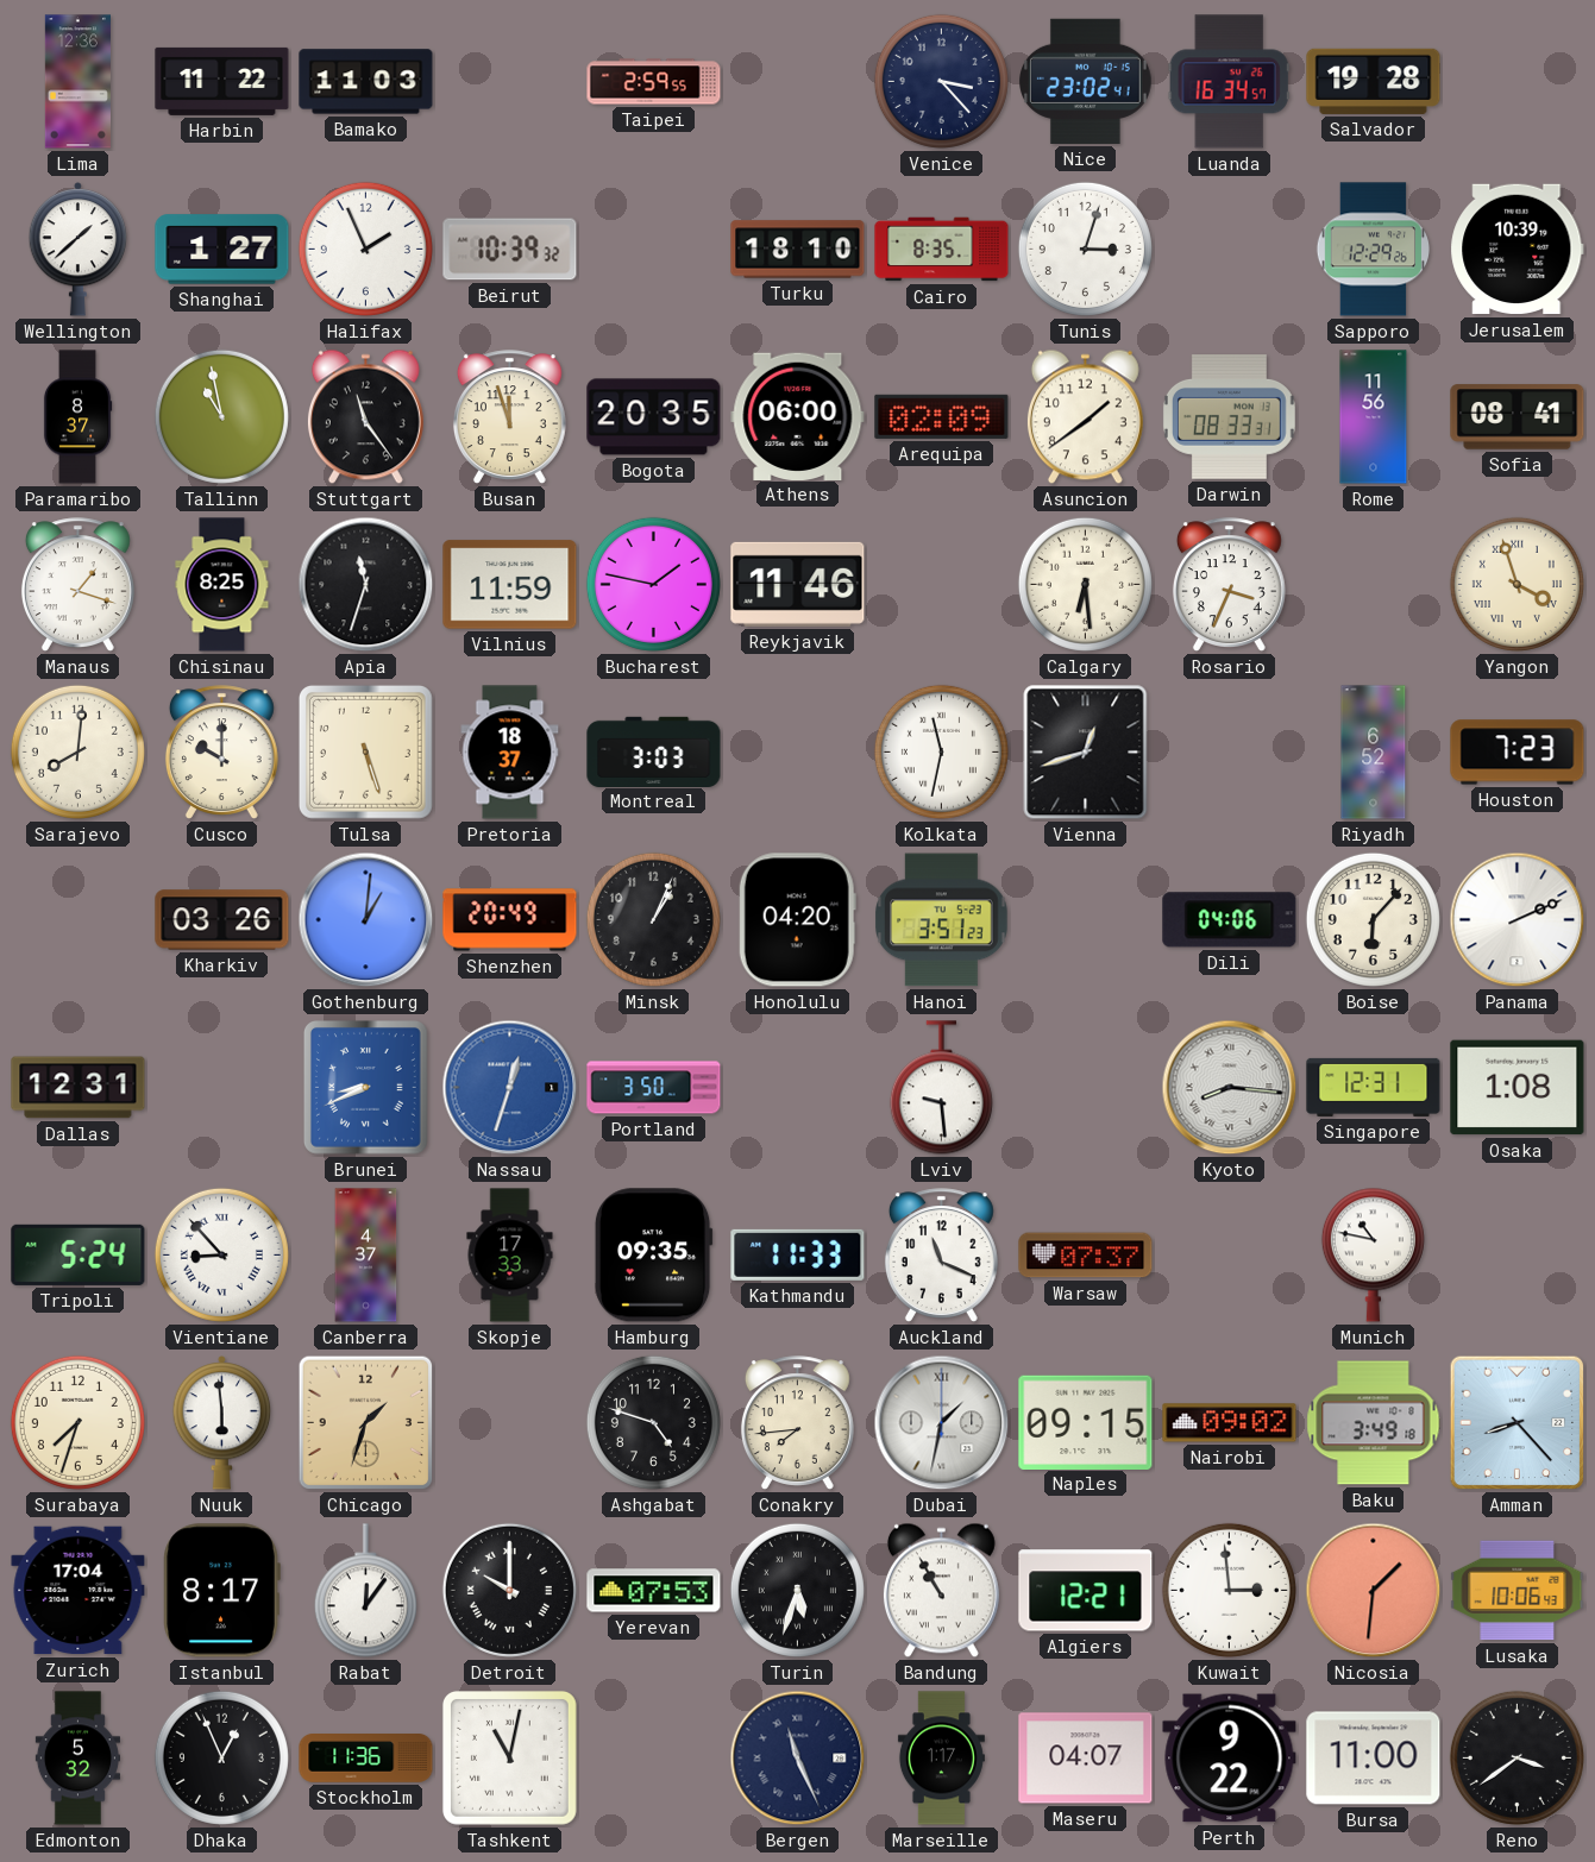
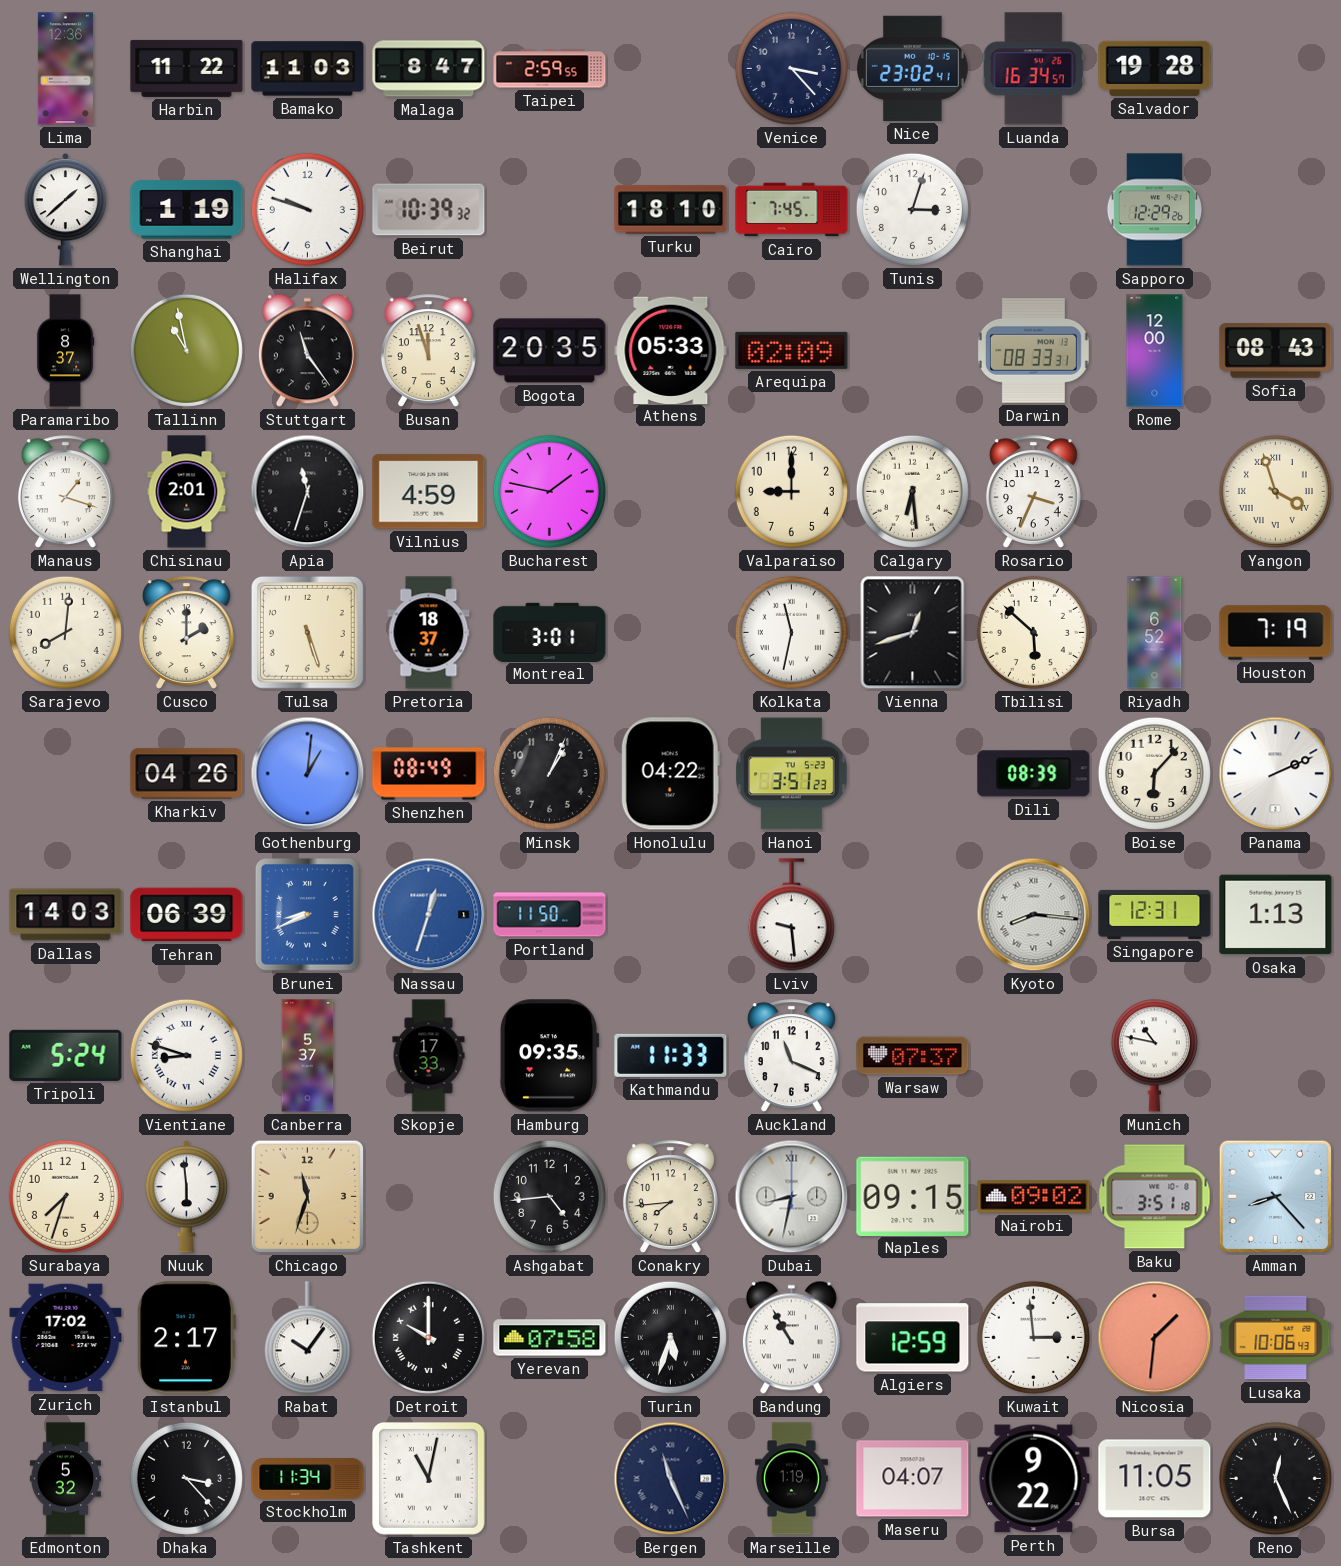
Malaga: none -> 8:47 (429, 69)
Shanghai: 1:27 -> 1:19 (187, 210)
Halifax: 1:56 -> 9:48 (307, 209)
Cairo: 8:35 -> 7:45 (792, 210)
Jerusalem: 10:39 -> none (1518, 250)
Athens: 06:00 -> 05:33 (671, 350)
Asuncion: 1:39 -> none (1085, 417)
Rome: 11:56 -> 12:00 (1155, 351)
Sofia: 08:41 -> 08:43 (1276, 351)
Chisinau: 8:25 -> 2:01 (187, 492)
Vilnius: 11:59 -> 4:59 (429, 492)
Reykjavik: 11:46 -> none (798, 584)
Valparaiso: none -> 9:00 (791, 491)
Cusco: 10:00 -> 2:00 (186, 633)
Montreal: 3:03 -> 3:01 (550, 632)
Tbilisi: none -> 5:52 (1033, 632)
Houston: 7:23 -> 7:19 (1276, 633)
Kharkiv: 03:26 -> 04:26 (187, 774)
Shenzhen: 20:49 -> 08:49 (429, 774)
Honolulu: 04:20 -> 04:22 (670, 774)
Dili: 04:06 -> 08:39 (1034, 774)
Dallas: 12:31 -> 14:03 (66, 915)
Tehran: none -> 06:39 (187, 915)
Portland: 3:50 -> 11:50 (550, 915)
Osaka: 1:08 -> 1:13 (1276, 915)
Vientiane: 8:53 -> 8:48 (186, 1055)
Canberra: 4:37 -> 5:37 (308, 1056)
Chicago: 1:33 -> 11:33 (308, 1197)
Ashgabat: 4:48 -> 4:44 (549, 1196)
Dubai: 1:32 -> 8:32 (792, 1197)
Baku: 3:49 -> 3:51 (1155, 1197)
Zurich: 17:04 -> 17:02 (66, 1338)
Istanbul: 8:17 -> 2:17 (186, 1338)
Rabat: 12:06 -> 10:06 (307, 1338)
Yerevan: 07:53 -> 07:58 (550, 1338)
Algiers: 12:21 -> 12:59 (913, 1338)
Dhaka: 12:56 -> 3:23 (186, 1478)
Stockholm: 11:36 -> 11:34 (308, 1479)
Marseille: 1:17 -> 1:19 (791, 1479)
Bursa: 11:00 -> 11:05 (1155, 1479)
Reno: 3:39 -> 12:26 (1275, 1478)
